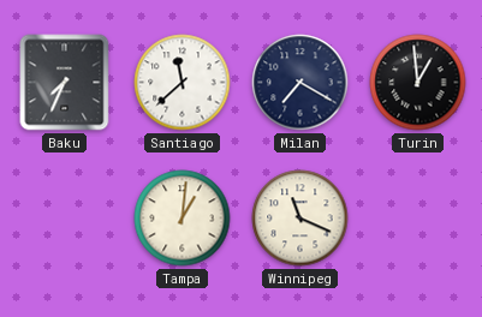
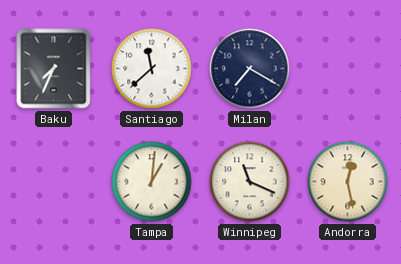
Turin: 12:59 -> none (418, 83)
Andorra: none -> 12:28 (348, 182)
